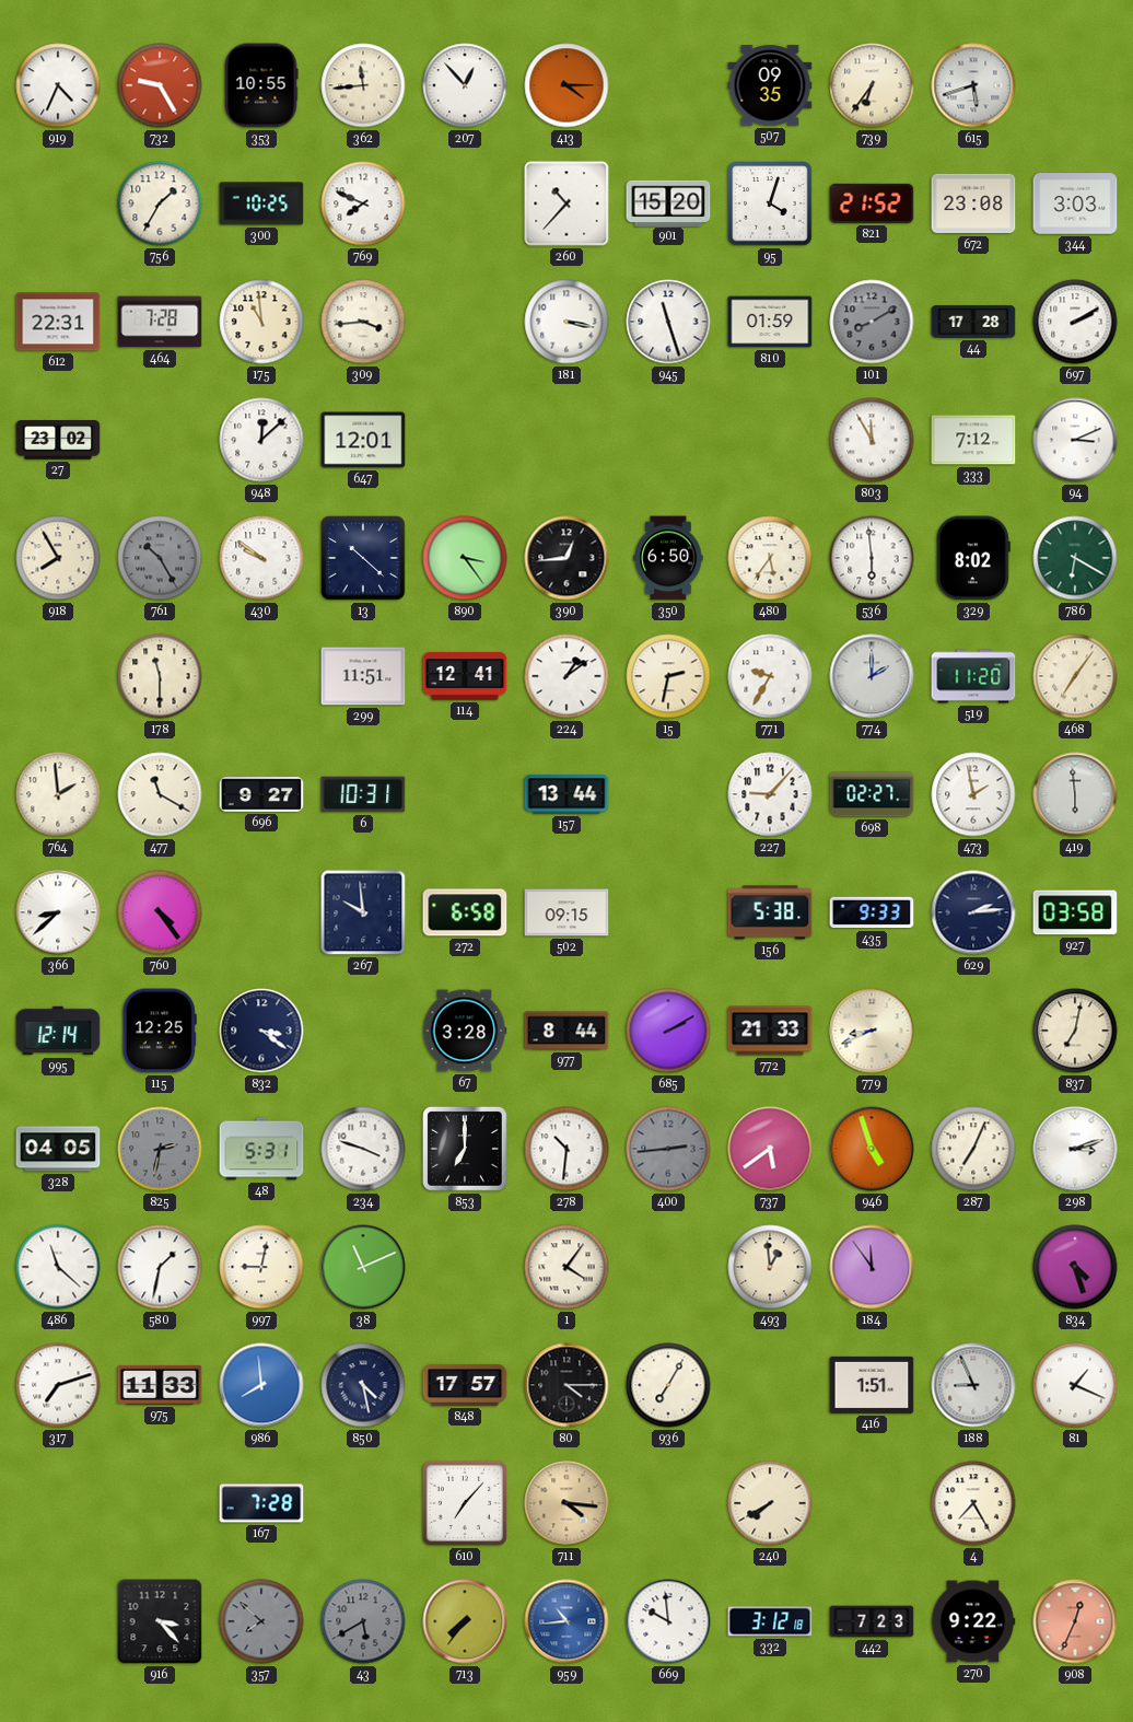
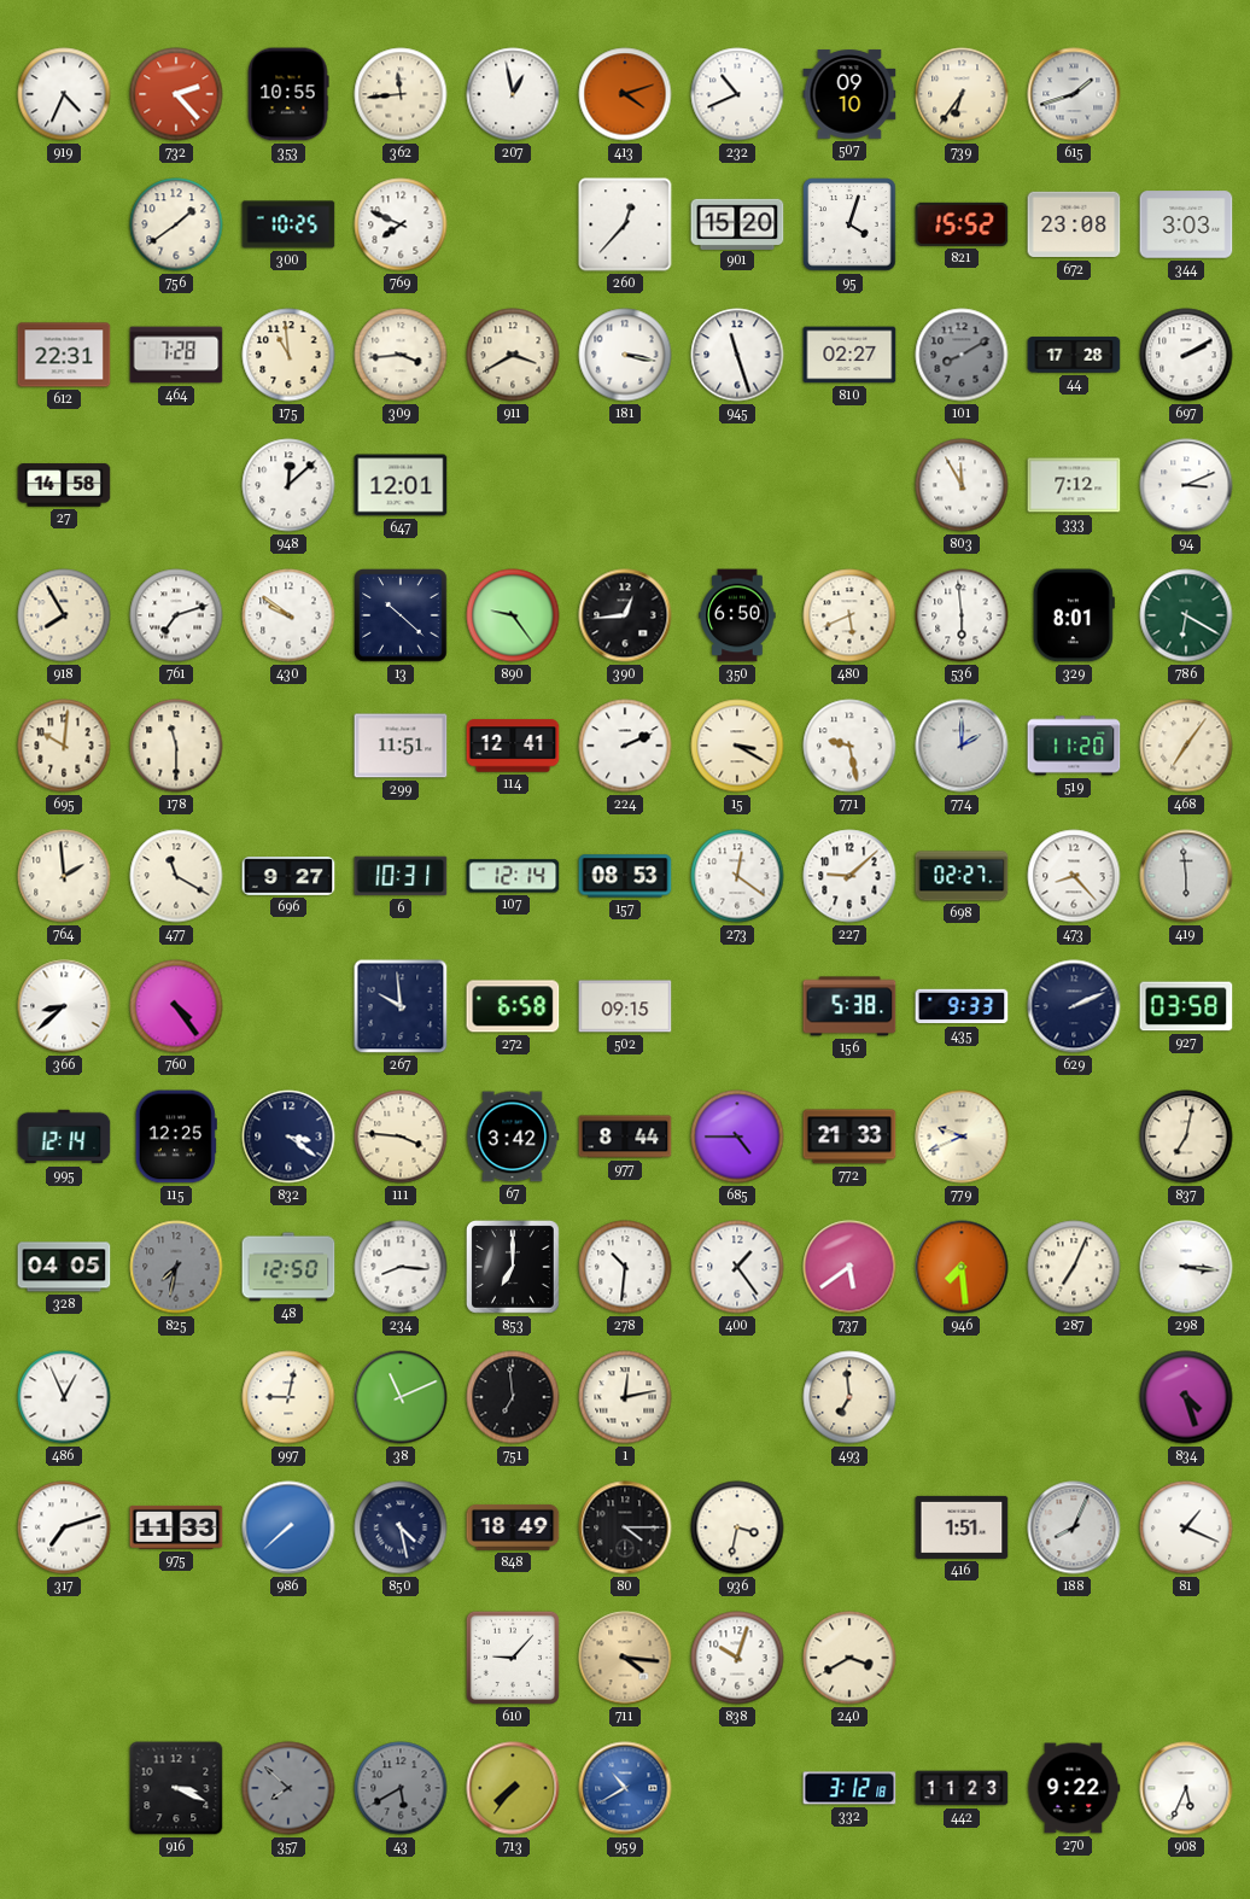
732: 9:25 -> 2:23 (176, 94)
207: 12:53 -> 12:58 (513, 94)
413: 4:15 -> 4:12 (625, 94)
232: none -> 10:41 (737, 94)
507: 09:35 -> 09:10 (849, 94)
615: 5:42 -> 1:42 (1074, 94)
756: 1:35 -> 1:39 (176, 224)
260: 10:37 -> 12:37 (625, 224)
821: 21:52 -> 15:52 (962, 224)
911: none -> 3:40 (513, 355)
810: 01:59 -> 02:27 (849, 355)
27: 23:02 -> 14:58 (64, 485)
761: 10:25 -> 7:12 (176, 615)
761 dial: grey -> white (176, 615)
890: 3:24 -> 9:24 (513, 615)
480: 5:36 -> 5:41 (849, 615)
329: 8:02 -> 8:01 (1074, 615)
695: none -> 10:01 (64, 746)
224: 1:09 -> 2:11 (625, 746)
15: 2:32 -> 3:20 (737, 746)
771: 9:35 -> 9:28 (849, 746)
107: none -> 12:14 (513, 876)
157: 13:44 -> 08:53 (625, 876)
273: none -> 12:21 (737, 876)
227: 9:07 -> 9:08 (849, 876)
473: 1:58 -> 8:23 (1074, 876)
629: 2:14 -> 2:11 (1074, 1006)
111: none -> 3:46 (401, 1137)
67: 3:28 -> 3:42 (513, 1137)
685: 2:10 -> 4:45 (737, 1137)
779: 8:41 -> 9:41 (962, 1137)
825: 2:32 -> 7:32 (176, 1267)
48: 5:31 -> 12:50 (288, 1267)
234: 3:48 -> 8:16 (401, 1267)
400: 2:44 -> 1:24 (737, 1267)
400 dial: grey -> white (737, 1267)
946: 4:57 -> 7:29 (962, 1267)
298: 3:12 -> 3:16 (1186, 1267)
486: 11:22 -> 12:56 (64, 1397)
580: 1:32 -> none (160, 1267)
751: none -> 6:59 (513, 1397)
1: 4:06 -> 12:13 (625, 1397)
493: 12:59 -> 6:59 (849, 1397)
184: 11:54 -> none (872, 1267)
986: 7:59 -> 7:38 (288, 1527)
848: 17:57 -> 18:49 (513, 1527)
936: 7:05 -> 3:32 (737, 1527)
188: 8:56 -> 8:04 (1074, 1527)
167: 7:28 -> none (261, 1503)
610: 7:07 -> 9:07 (513, 1658)
838: none -> 10:03 (737, 1658)
240: 7:40 -> 3:40 (849, 1658)
4: 7:25 -> none (973, 1503)
916: 3:23 -> 3:19 (176, 1788)
959: 10:44 -> 10:40 (625, 1788)
669: 9:59 -> none (668, 1621)
442: 7:23 -> 11:23 (962, 1788)
908: 12:34 -> 5:34 (1186, 1788)
908 dial: salmon -> white (1186, 1788)
